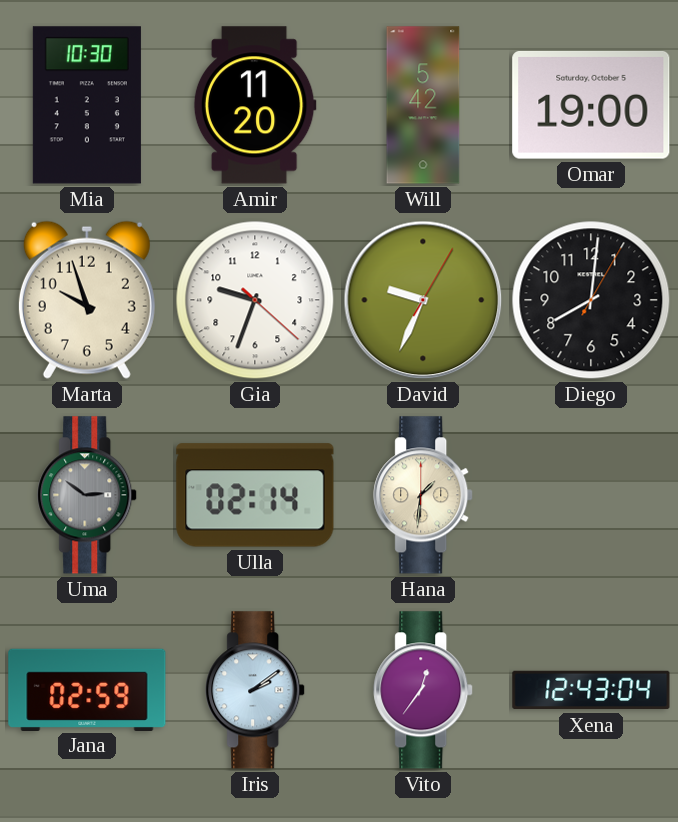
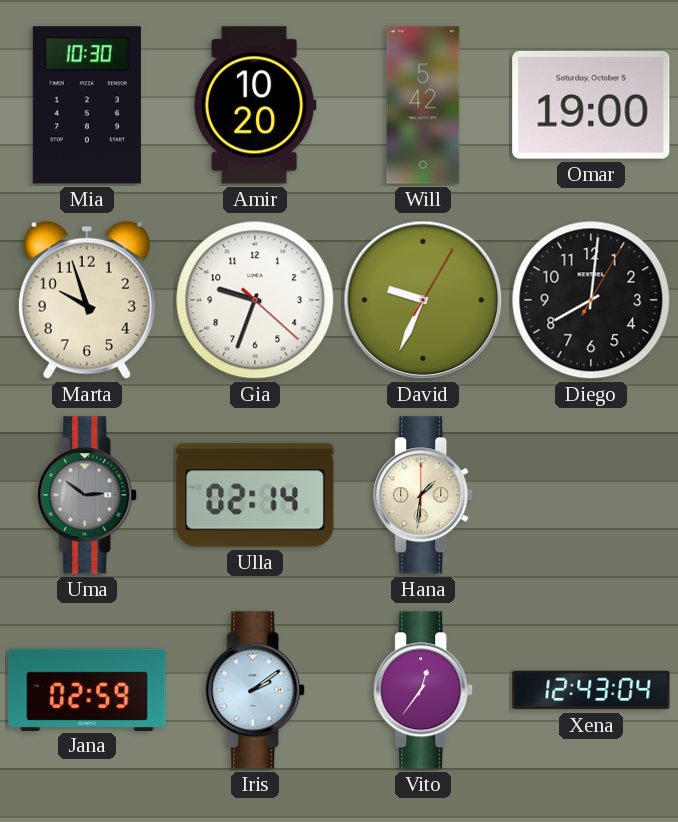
Amir: 11:20 -> 10:20 (255, 105)
